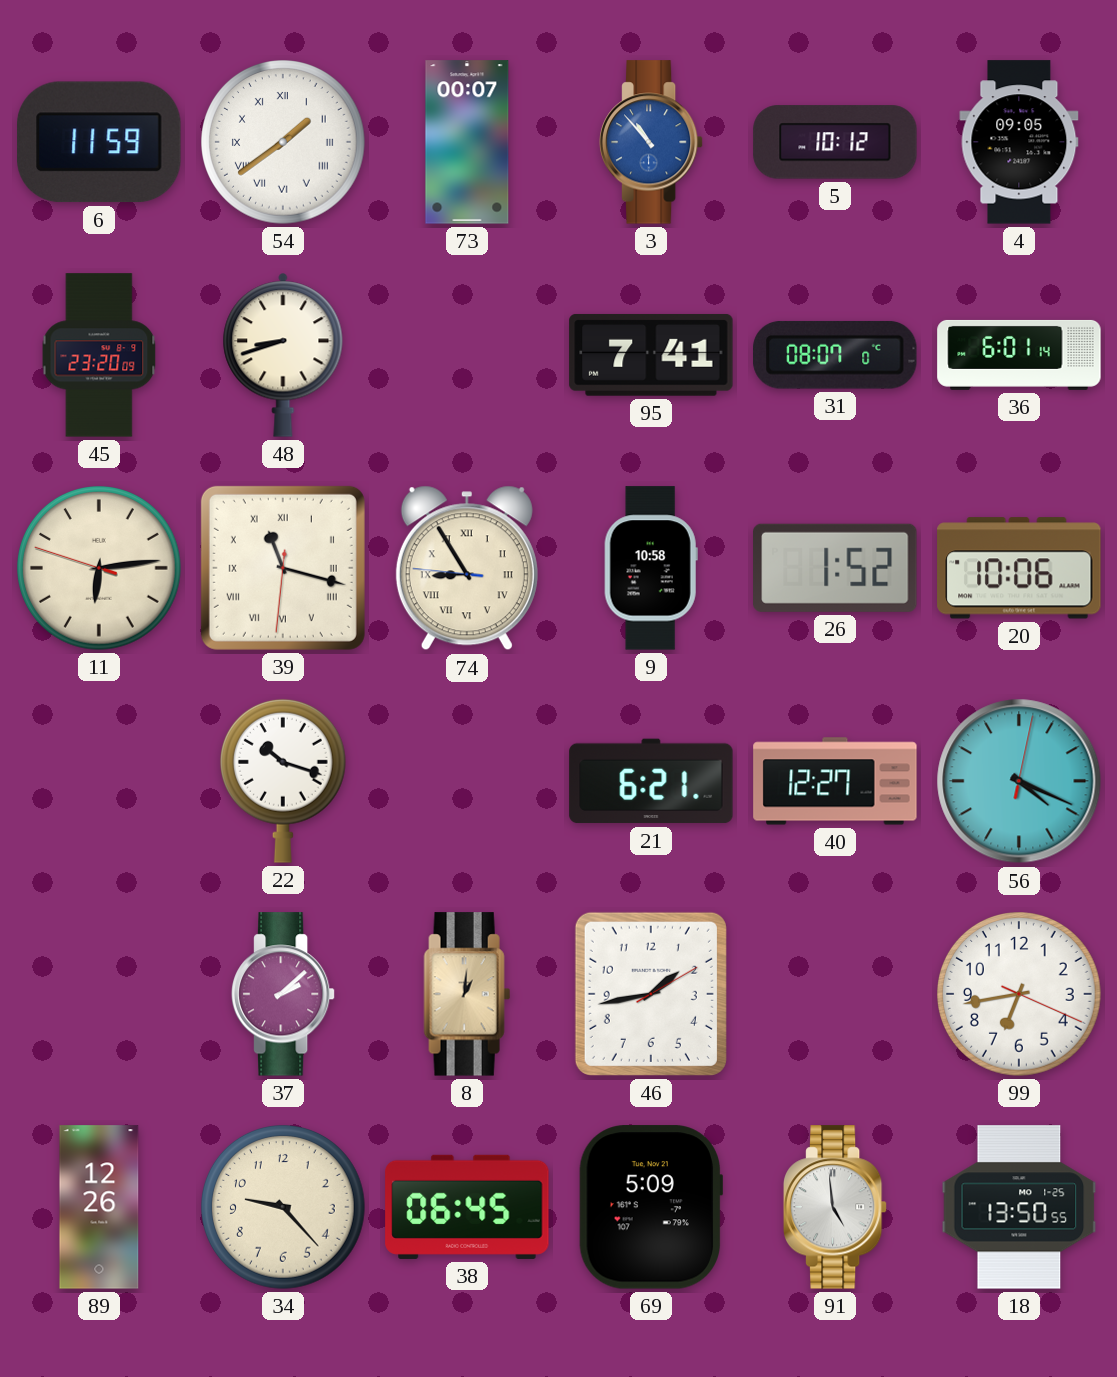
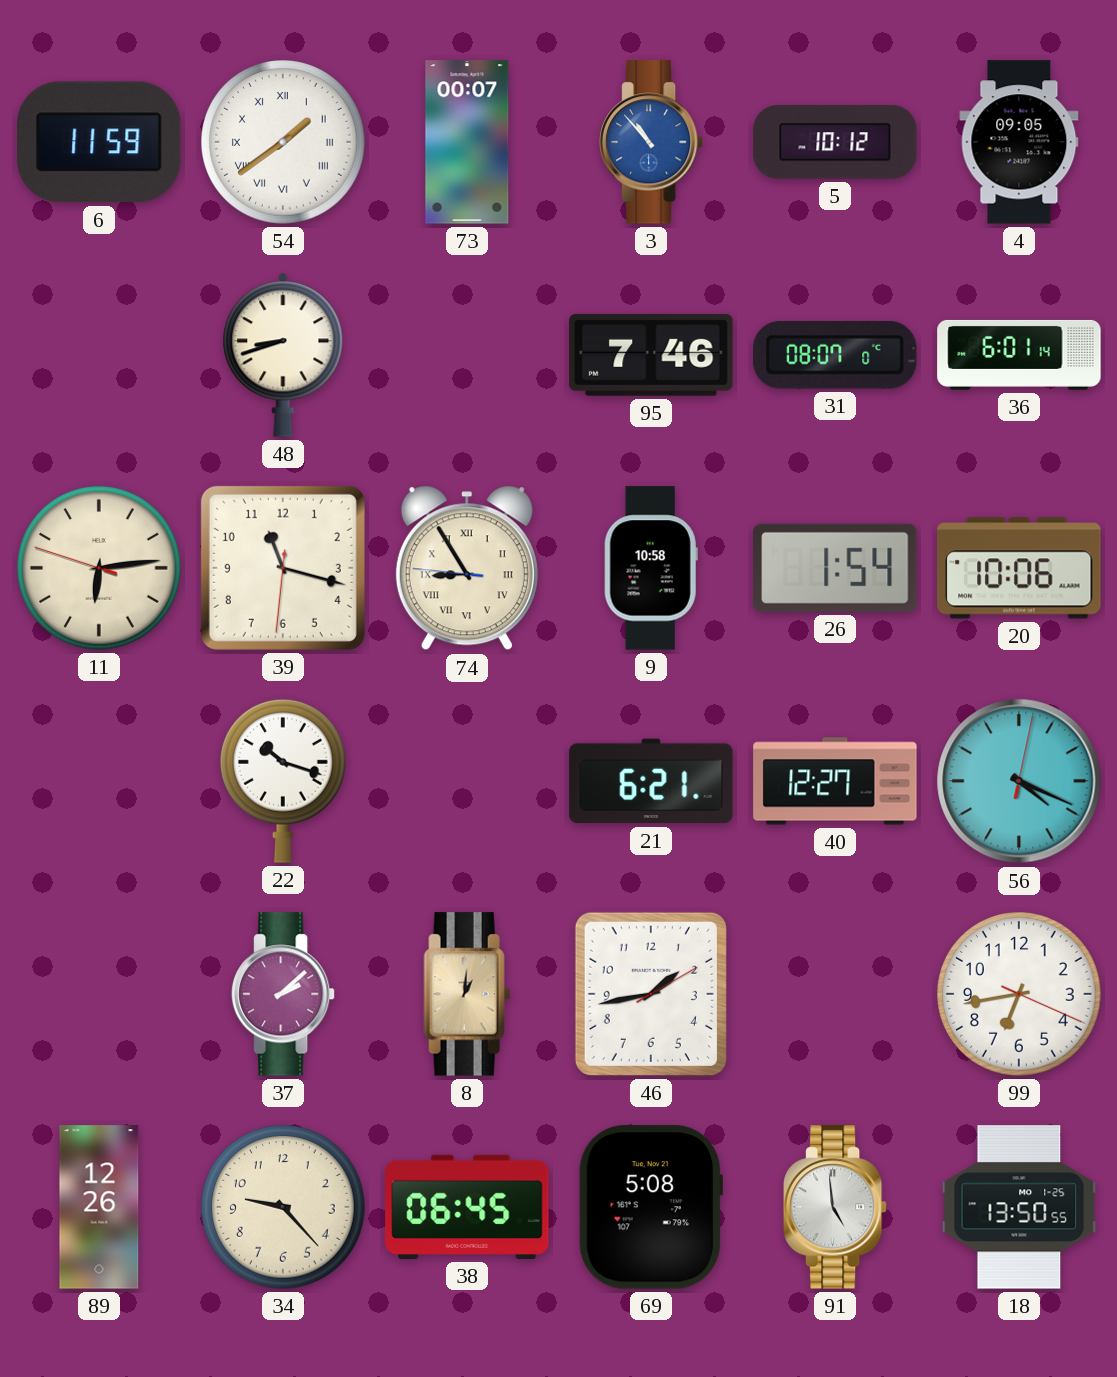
45: 23:20 -> none (99, 355)
95: 7:41 -> 7:46 (651, 355)
39 numerals: Roman -> Arabic (283, 568)
26: 1:52 -> 1:54 (835, 568)
69: 5:09 -> 5:08 (650, 1207)
